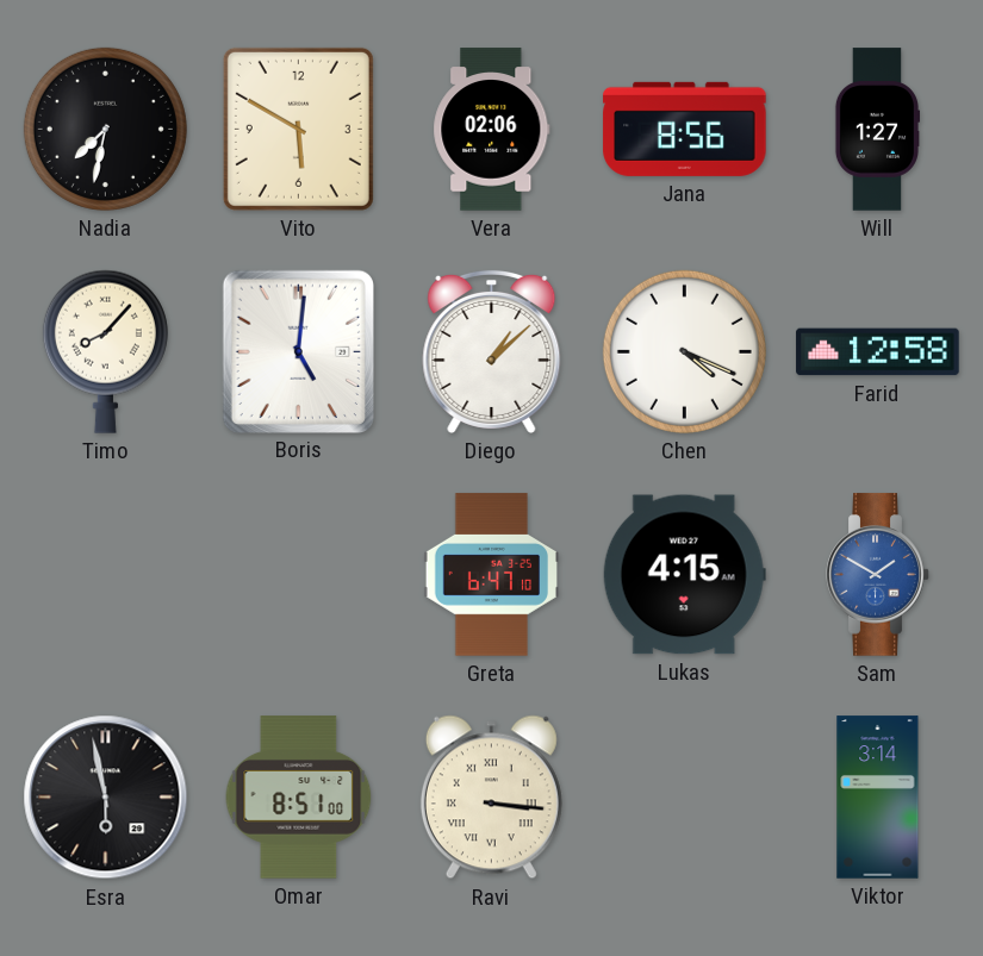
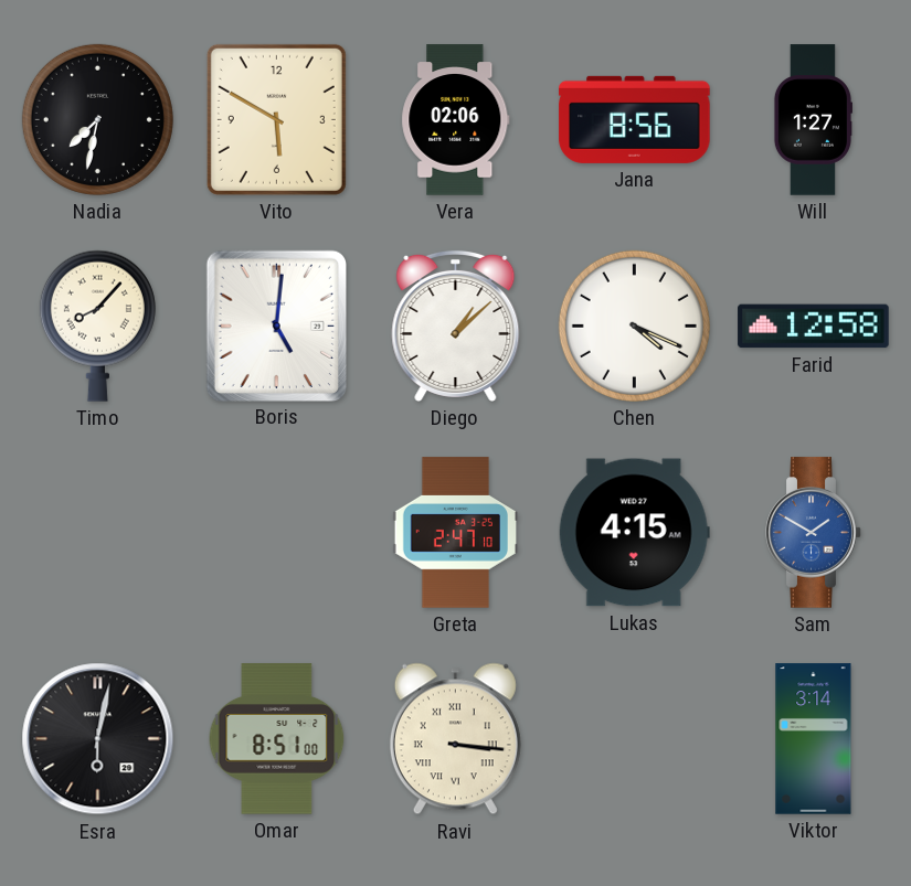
Greta: 6:47 -> 2:47 (455, 533)
Esra: 5:58 -> 6:02 (98, 739)
